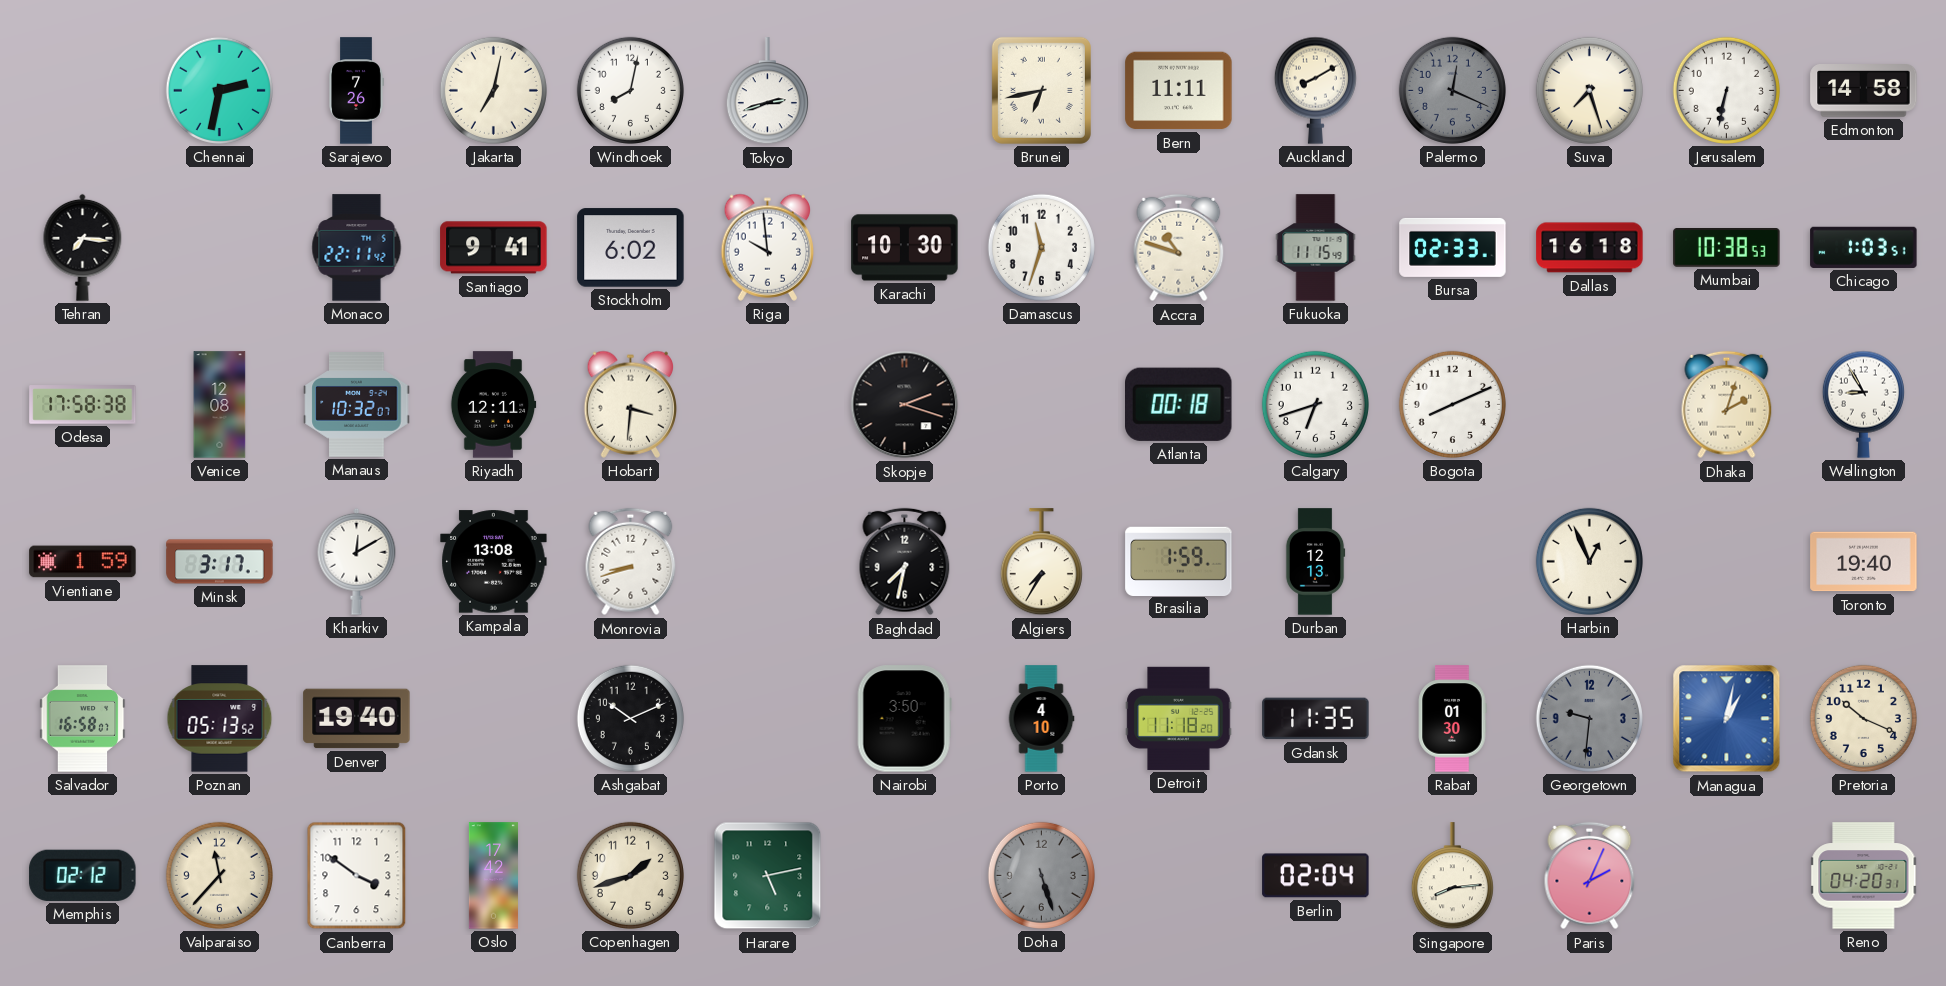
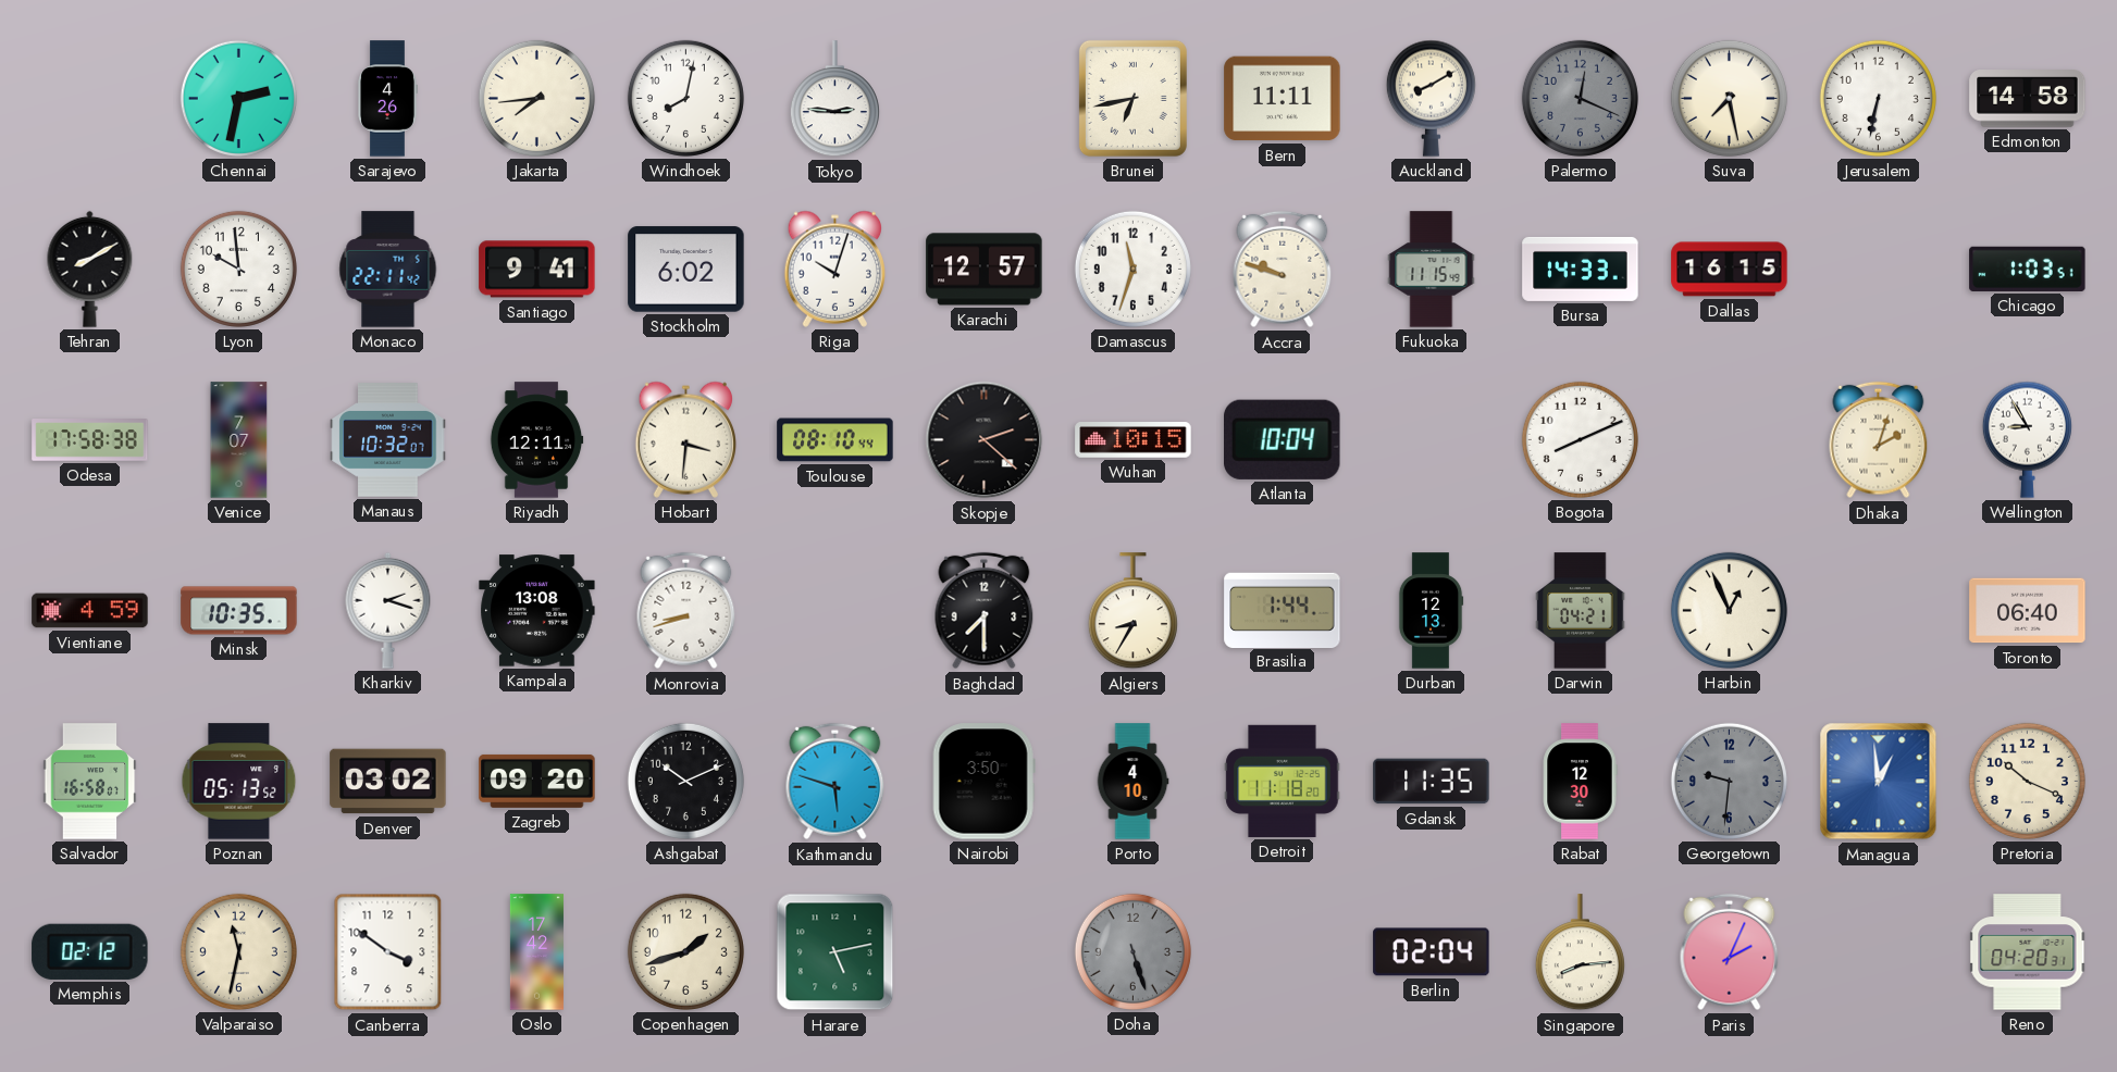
Sarajevo: 7:26 -> 4:26 (387, 99)
Jakarta: 7:02 -> 7:44 (536, 98)
Tokyo: 2:42 -> 2:46 (834, 99)
Suva: 7:27 -> 7:28 (1729, 98)
Tehran: 7:16 -> 8:10 (90, 269)
Lyon: none -> 9:59 (238, 269)
Riga: 9:59 -> 10:03 (835, 269)
Karachi: 10:30 -> 12:57 (985, 270)
Accra: 10:48 -> 9:48 (1283, 270)
Bursa: 02:33 -> 14:33 (1581, 269)
Dallas: 16:18 -> 16:15 (1730, 270)
Mumbai: 10:38 -> none (1727, 248)
Venice: 12:08 -> 7:07 (239, 440)
Toulouse: none -> 08:10 (835, 440)
Skopje: 2:18 -> 2:22 (985, 440)
Wuhan: none -> 10:15 (1134, 440)
Atlanta: 00:18 -> 10:04 (1283, 439)
Calgary: 6:42 -> none (1315, 404)
Vientiane: 1:59 -> 4:59 (90, 611)
Minsk: 3:17 -> 10:35 (239, 611)
Kharkiv: 12:10 -> 2:18 (388, 610)
Baghdad: 7:32 -> 7:30 (985, 611)
Algiers: 7:35 -> 8:35 (1132, 611)
Brasilia: 1:59 -> 1:44 (1283, 610)
Darwin: none -> 04:21 (1581, 611)
Toronto: 19:40 -> 06:40 (2028, 611)
Denver: 19:40 -> 03:02 (388, 782)
Zagreb: none -> 09:20 (537, 781)
Kathmandu: none -> 5:48 (835, 782)
Rabat: 01:30 -> 12:30 (1580, 782)
Managua: 1:02 -> 12:59 (1879, 782)
Valparaiso: 11:37 -> 11:32 (238, 951)
